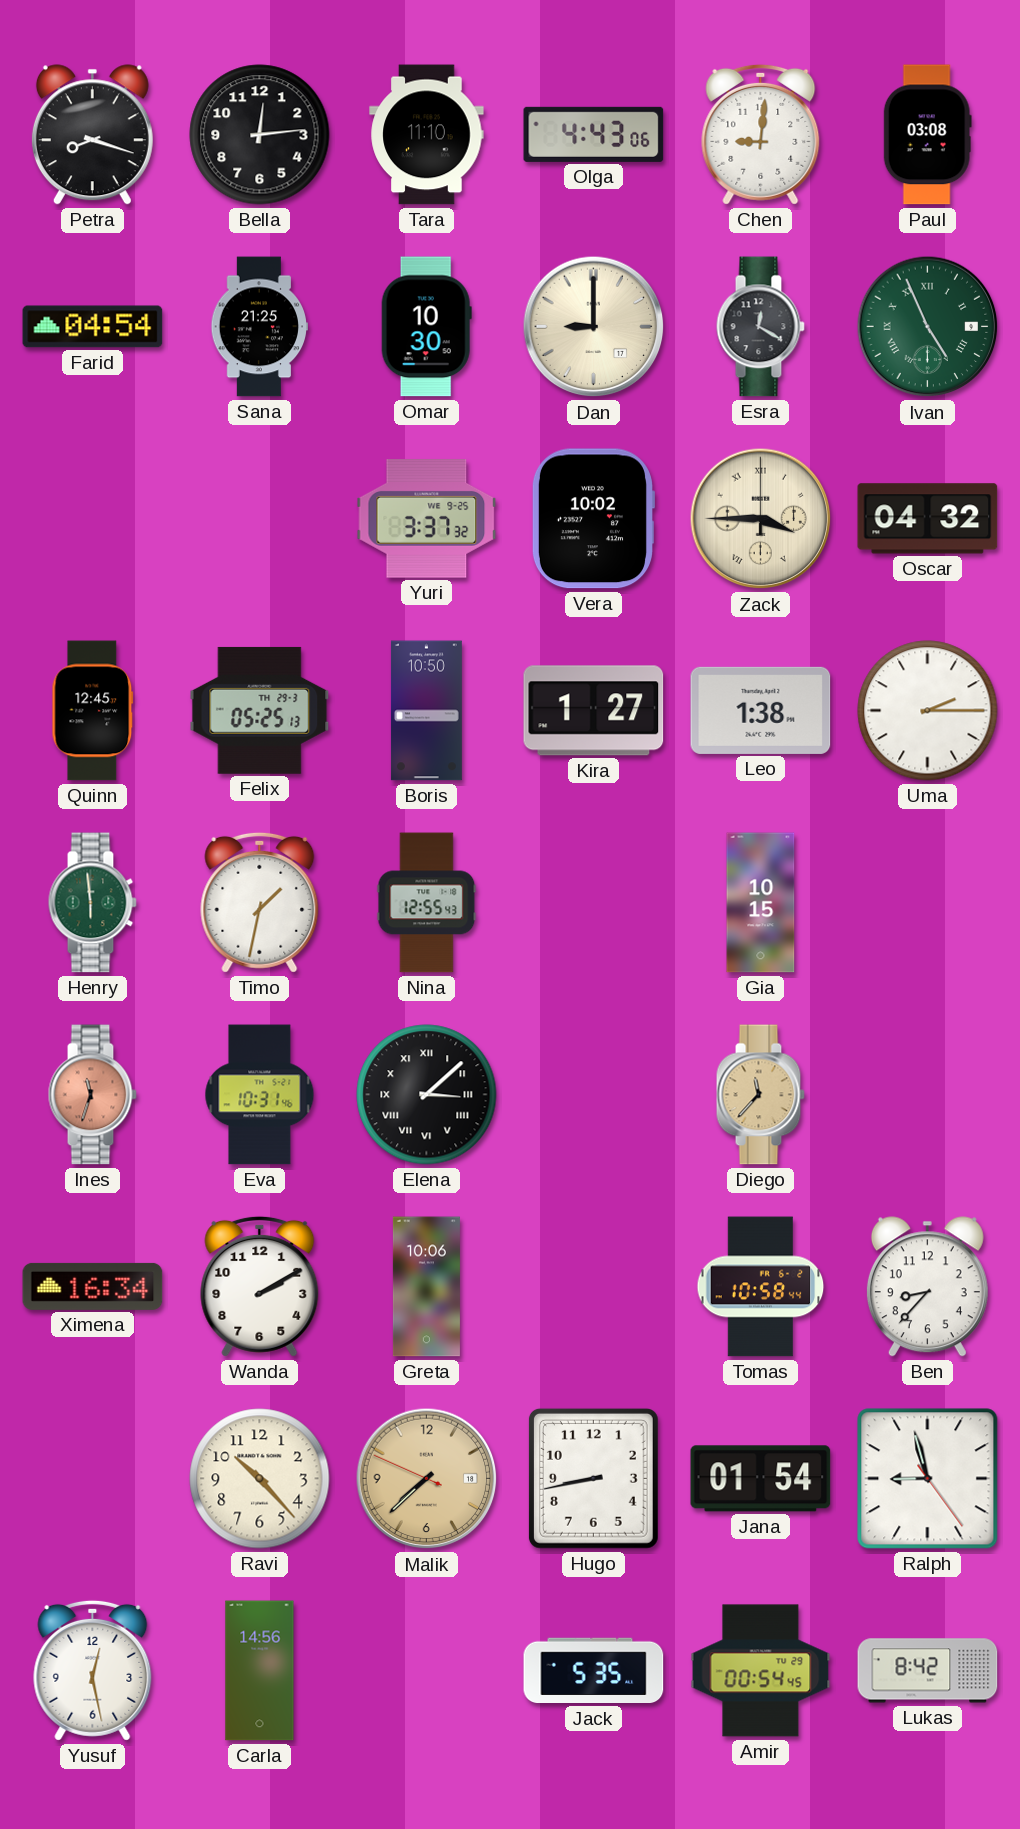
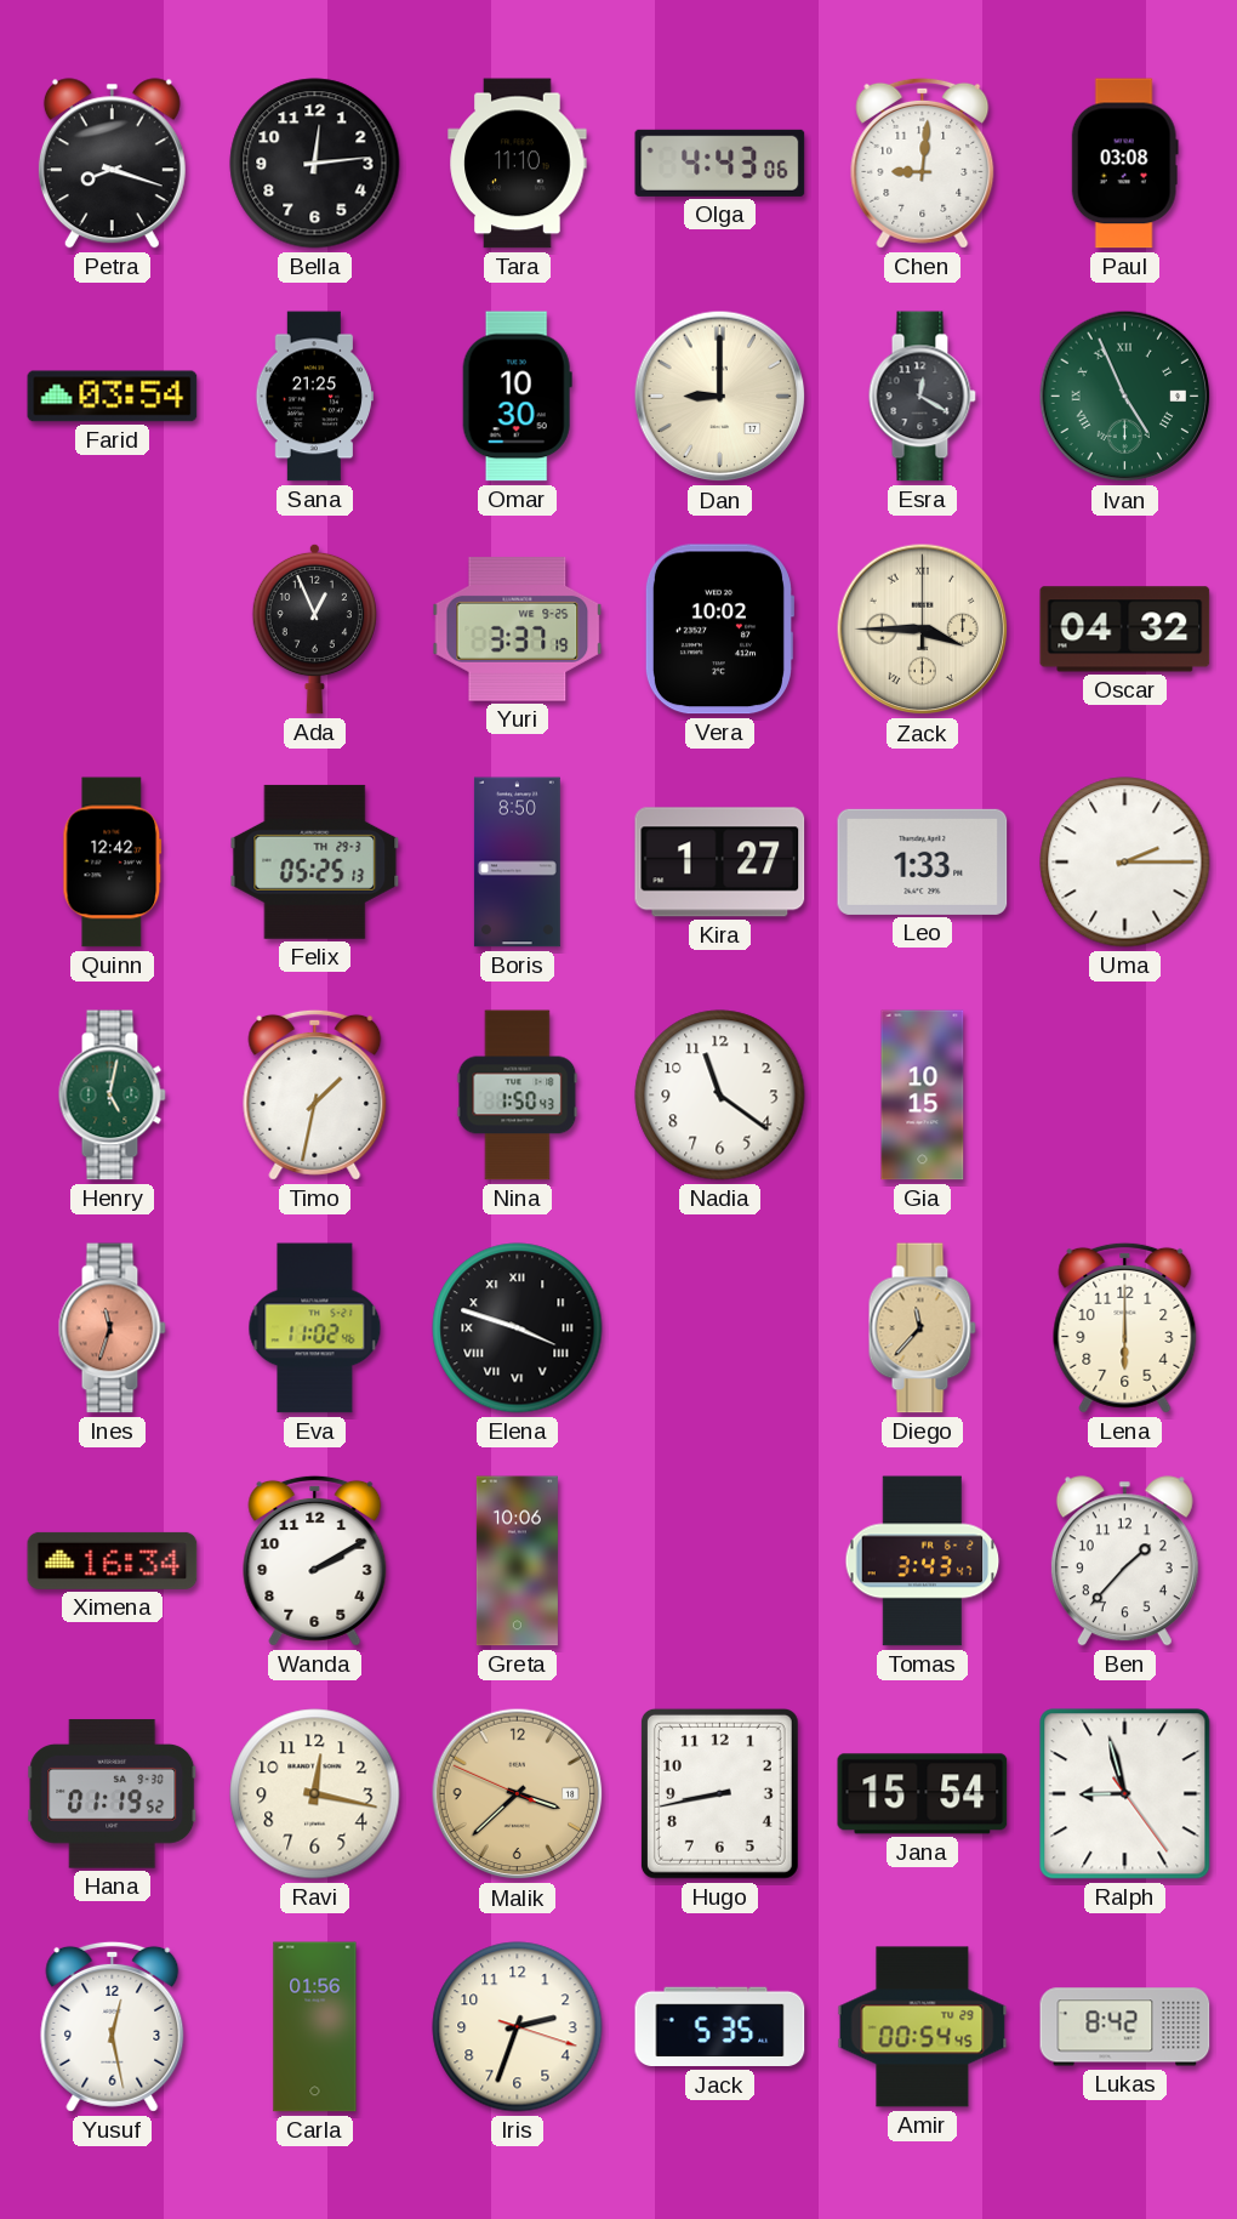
Farid: 04:54 -> 03:54 (113, 397)
Ada: none -> 12:56 (314, 628)
Yuri: 3:37:32 -> 3:37:19 (518, 630)
Quinn: 12:45 -> 12:42 (113, 863)
Boris: 10:50 -> 8:50 (517, 863)
Leo: 1:38 -> 1:33 (923, 861)
Henry: 5:59 -> 5:02 (112, 1096)
Nina: 12:55 -> 1:50 (518, 1096)
Nadia: none -> 11:21 (720, 1096)
Eva: 10:31 -> 11:02 (315, 1328)
Elena: 3:08 -> 3:48 (518, 1328)
Lena: none -> 6:00 (1125, 1327)
Tomas: 10:58 -> 3:43 (923, 1561)
Ben: 8:37 -> 1:37 (1124, 1561)
Hana: none -> 01:19 (113, 1794)
Ravi: 10:23 -> 12:17 (315, 1794)
Malik: 7:37 -> 3:37 (518, 1794)
Jana: 01:54 -> 15:54 (923, 1794)
Carla: 14:56 -> 01:56 (315, 2027)
Iris: none -> 2:33 (518, 2027)
